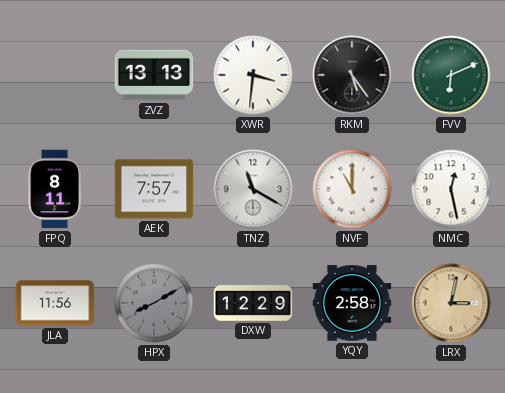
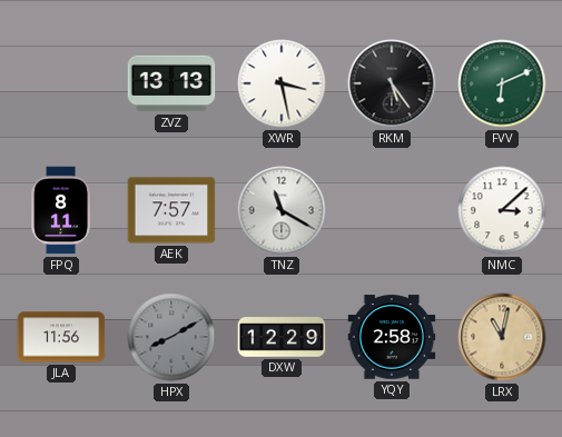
XWR: 3:31 -> 3:28 (282, 83)
NVF: 11:00 -> none (352, 189)
NMC: 12:28 -> 3:08 (502, 210)
LRX: 3:02 -> 11:02 (502, 337)
